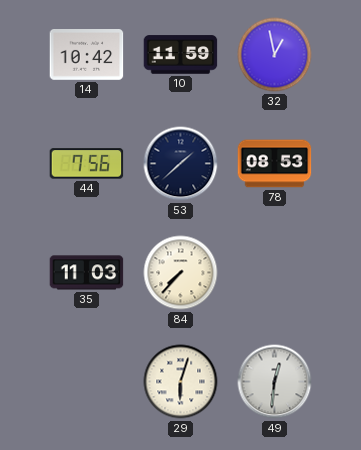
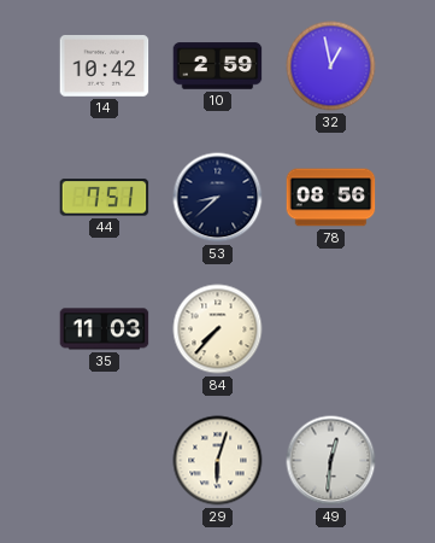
10: 11:59 -> 2:59 (218, 66)
44: 7:56 -> 7:51 (105, 198)
53: 1:38 -> 8:38 (218, 198)
78: 08:53 -> 08:56 (331, 198)
